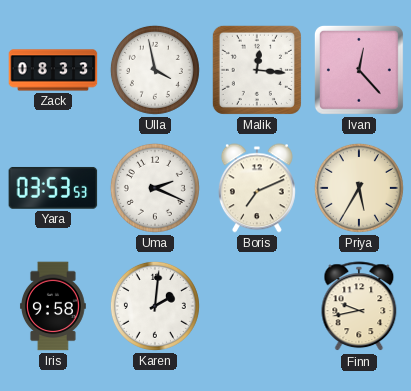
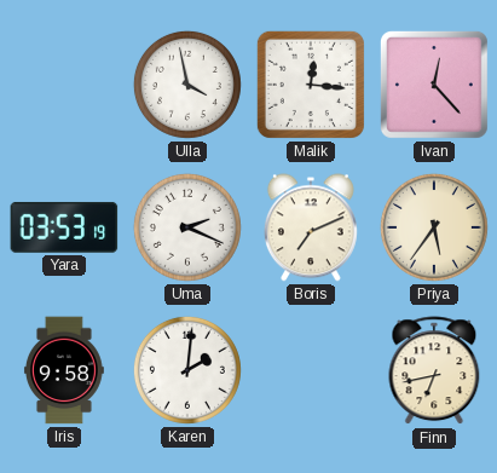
Zack: 08:33 -> none (53, 70)
Yara: 03:53:53 -> 03:53:19 (64, 227)
Priya: 5:35 -> 5:36 (434, 227)
Finn: 9:43 -> 6:43 (434, 371)
